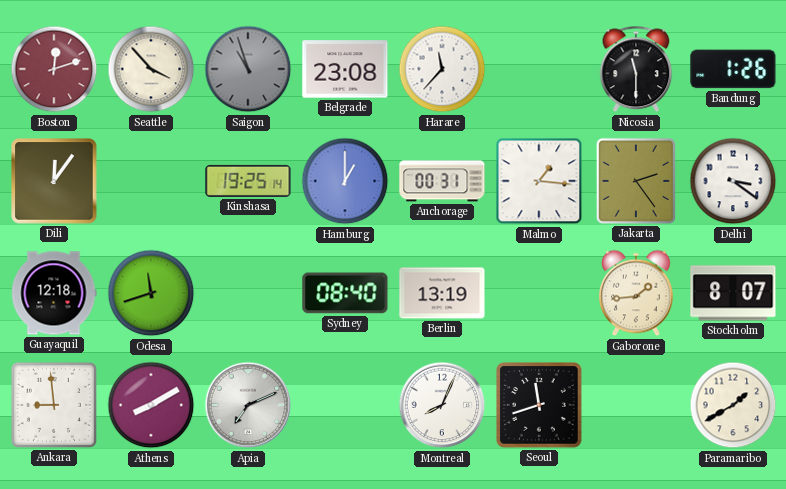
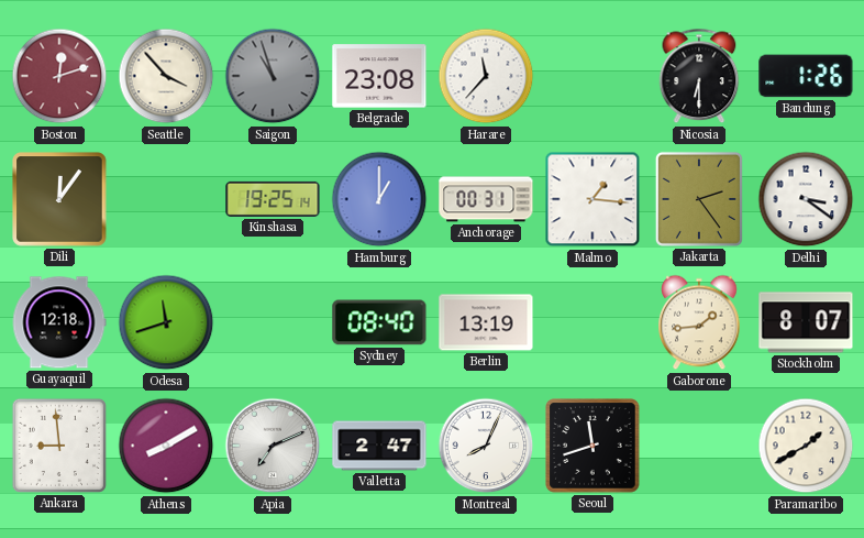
Nicosia: 11:30 -> 6:30 (699, 76)
Valletta: none -> 2:47 (379, 446)
